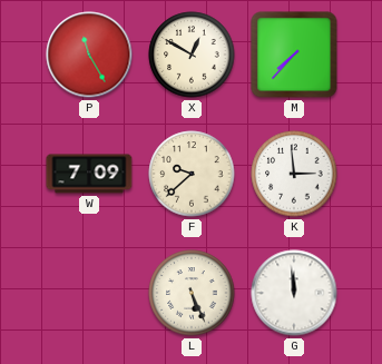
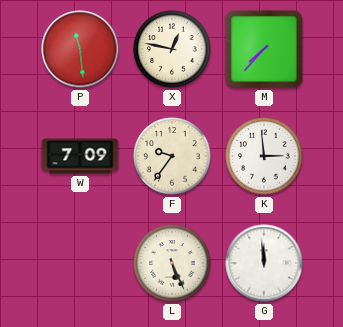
P: 11:25 -> 11:29 (80, 49)
X: 12:50 -> 12:47 (172, 49)
F: 9:38 -> 9:36 (172, 156)
